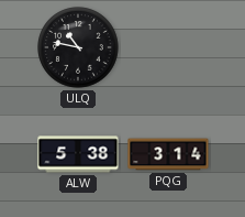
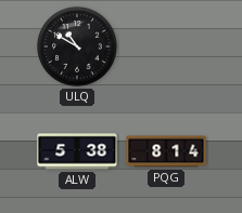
ULQ: 10:47 -> 10:50 (77, 46)
PQG: 3:14 -> 8:14 (166, 151)
